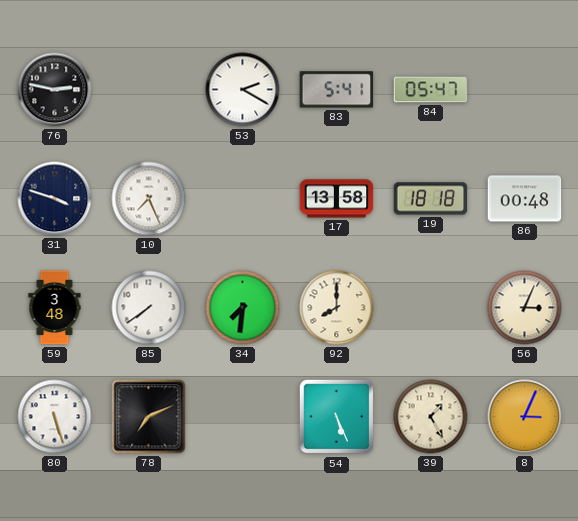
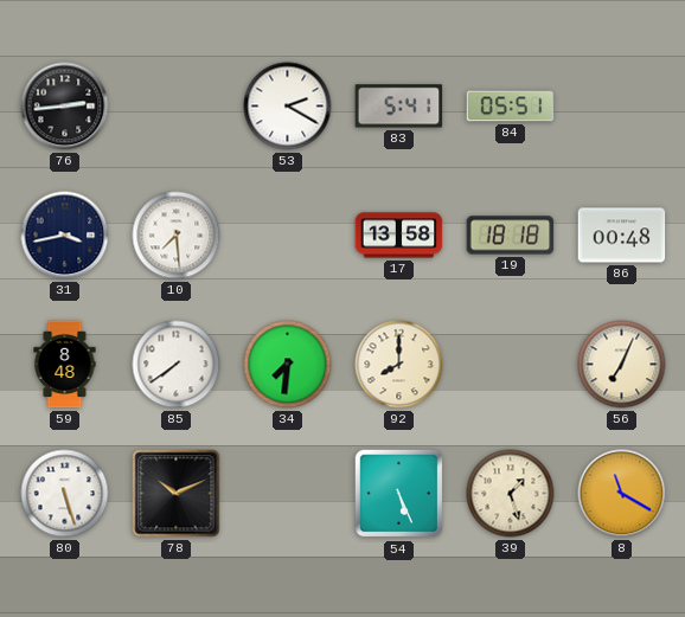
76: 2:47 -> 2:44 (65, 107)
84: 05:47 -> 05:51 (511, 107)
31: 3:48 -> 3:43 (65, 236)
10: 7:26 -> 7:29 (177, 236)
59: 3:48 -> 8:48 (65, 365)
56: 3:04 -> 7:04 (622, 365)
78: 7:11 -> 10:11 (177, 494)
39: 1:25 -> 1:27 (511, 494)
8: 3:04 -> 11:20 (622, 494)
